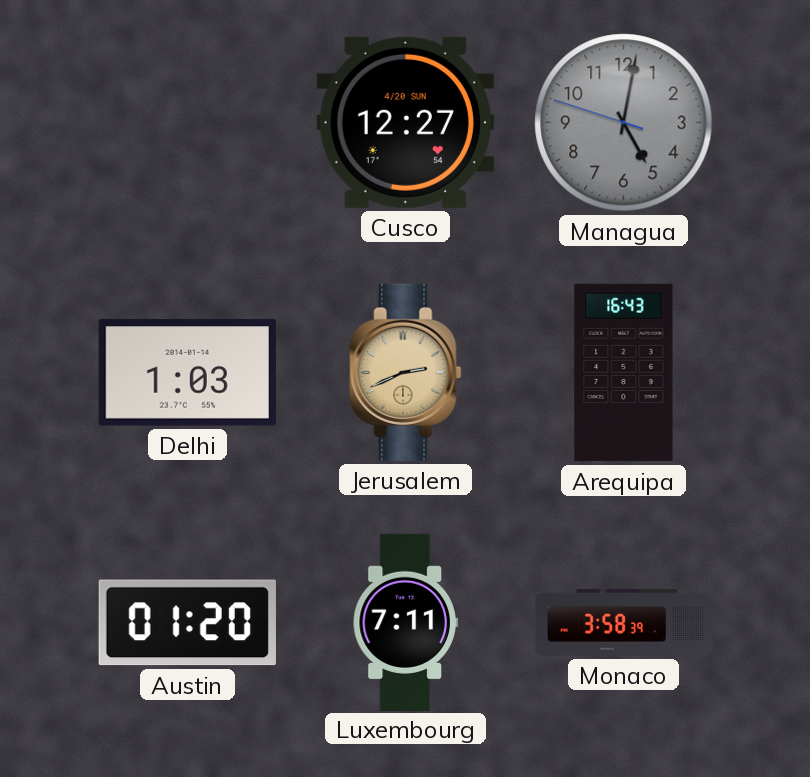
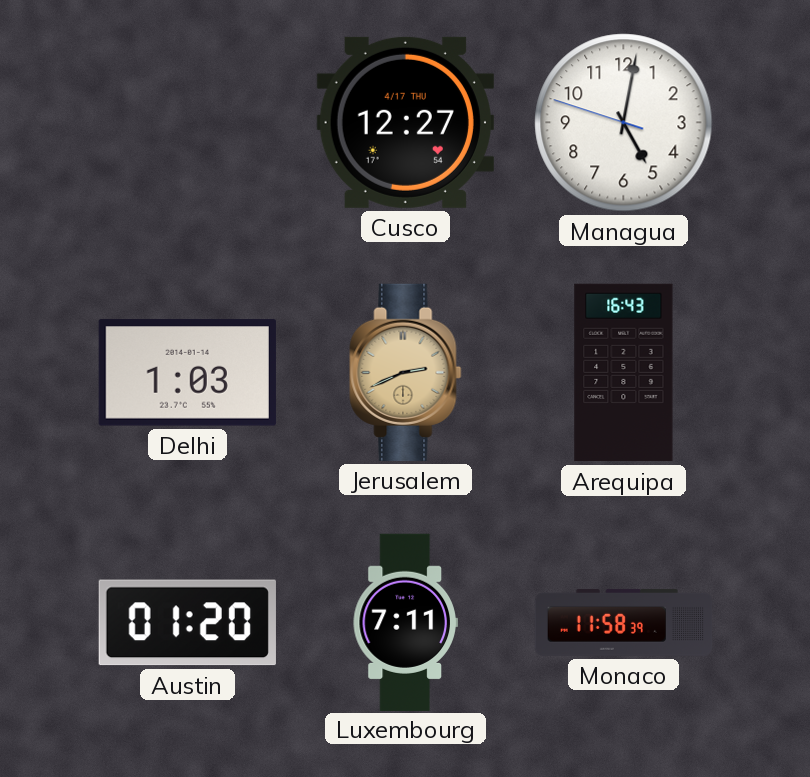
Cusco date: 4/20 SUN -> 4/17 THU (405, 122)
Managua dial: grey -> white (624, 123)
Monaco: 3:58 -> 11:58 (624, 622)
